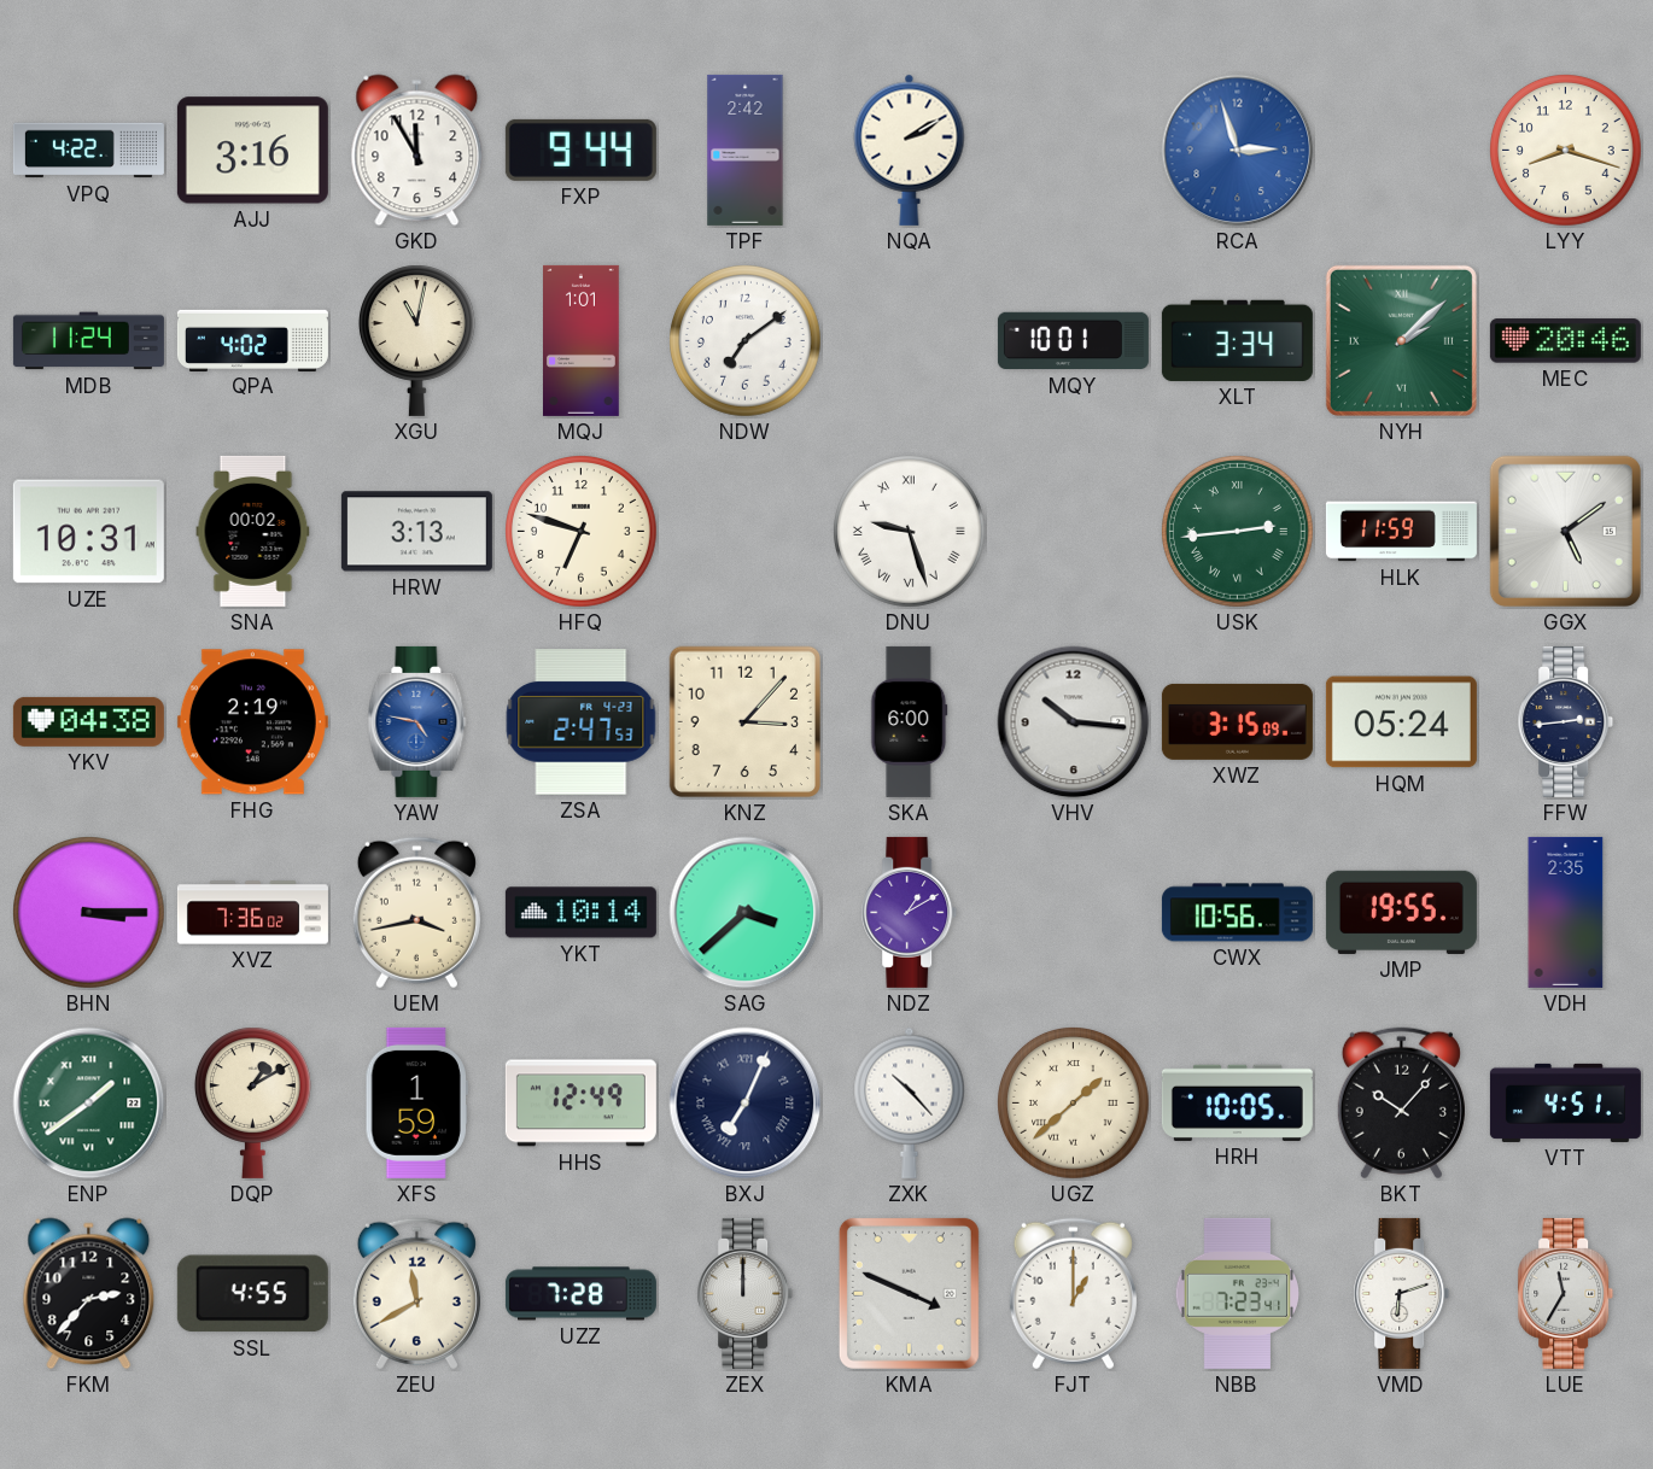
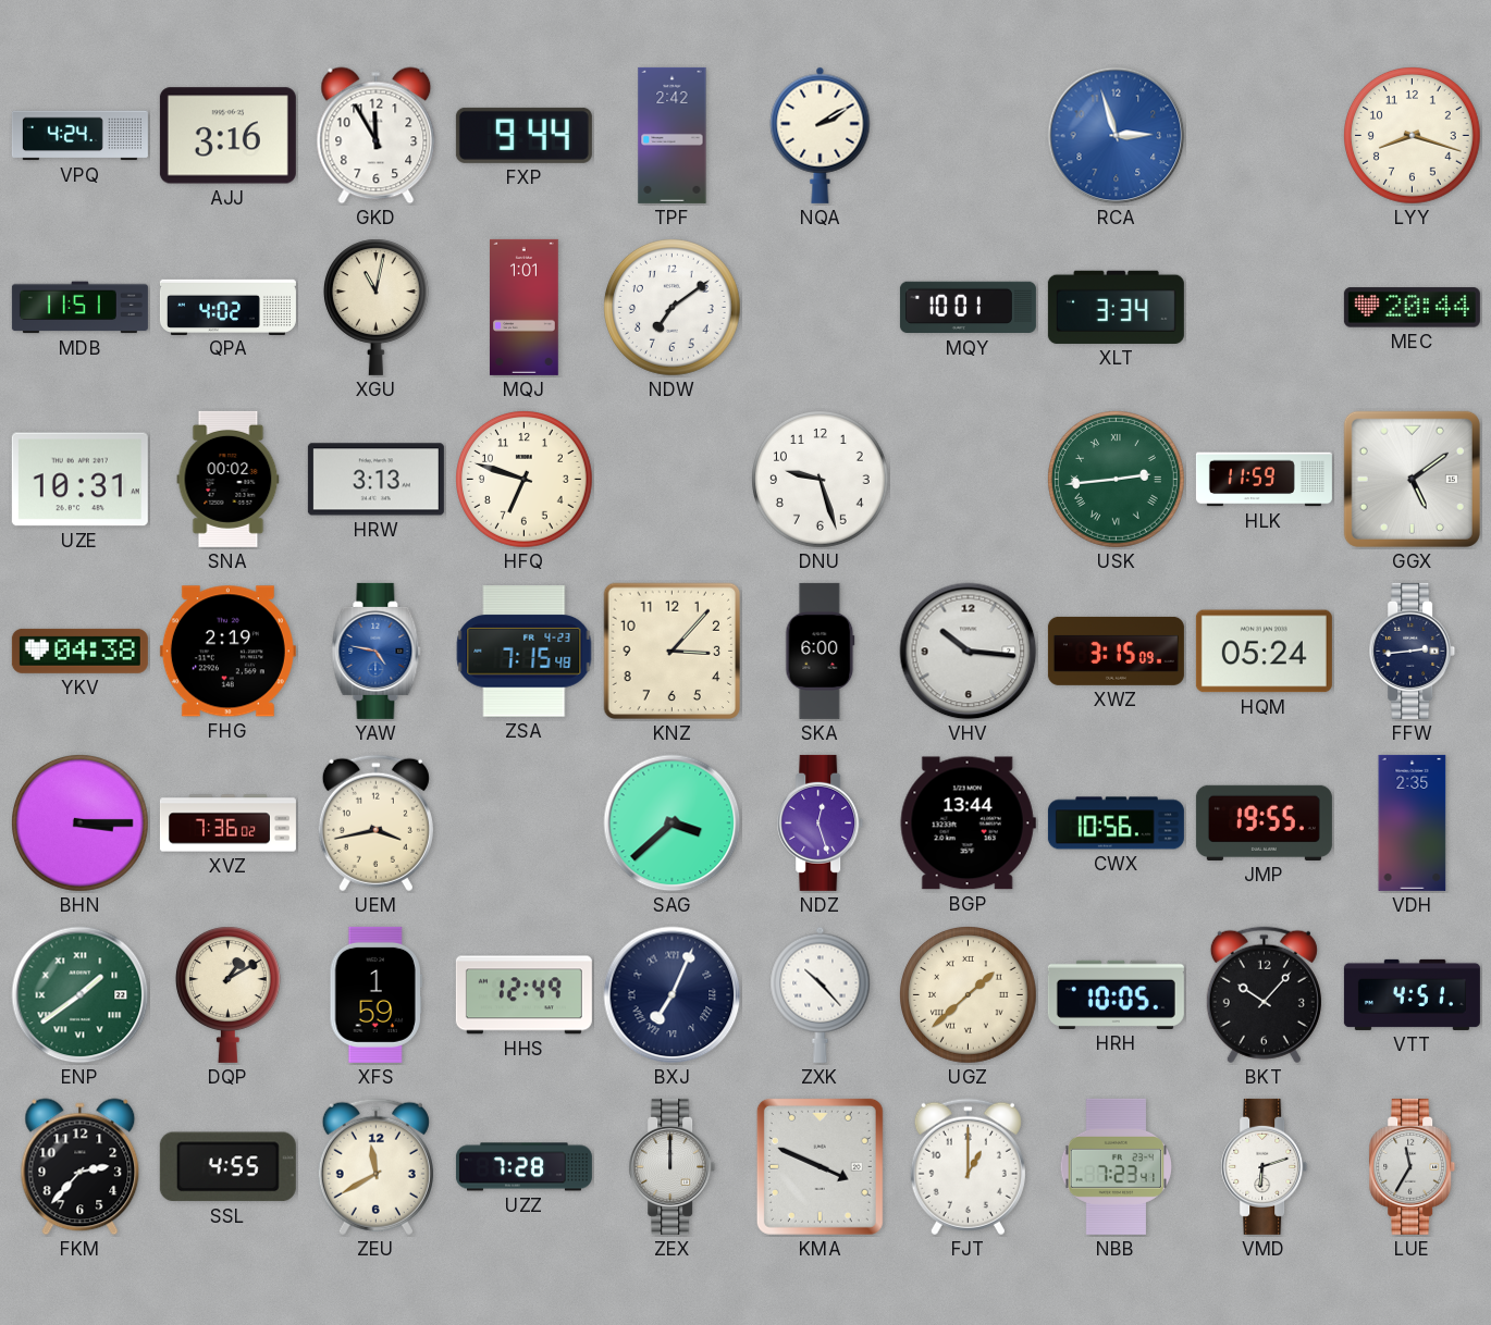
VPQ: 4:22 -> 4:24 (79, 136)
MDB: 11:24 -> 11:51 (79, 308)
NYH: 2:08 -> none (1401, 340)
MEC: 20:46 -> 20:44 (1412, 308)
DNU numerals: Roman -> Arabic (821, 480)
ZSA: 2:47 -> 7:15 (525, 652)
YKT: 10:14 -> none (580, 913)
NDZ: 1:10 -> 12:27 (821, 822)
BGP: none -> 13:44 (968, 824)
